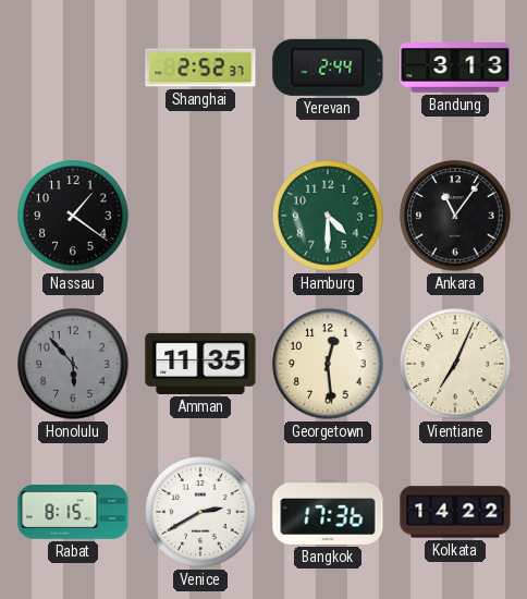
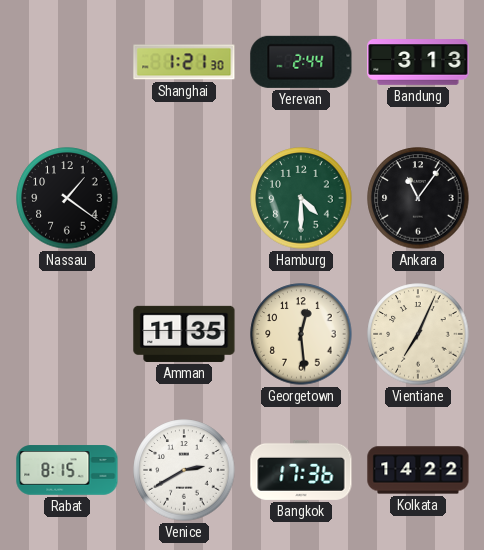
Shanghai: 2:52 -> 1:21 (184, 62)
Honolulu: 5:53 -> none (73, 364)
